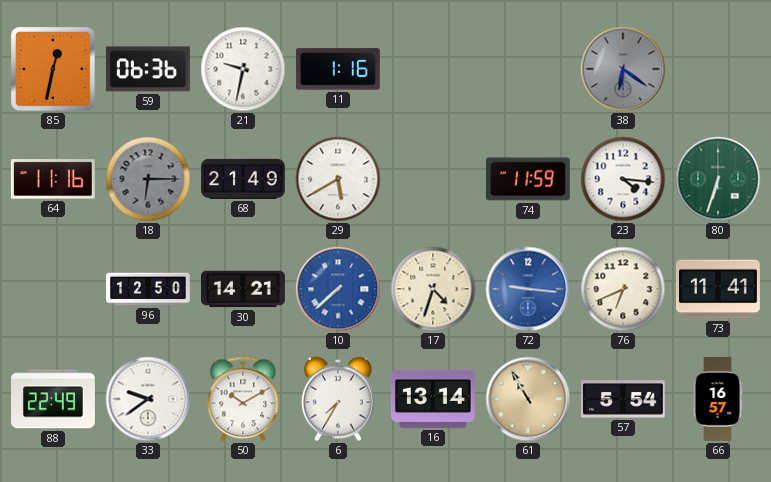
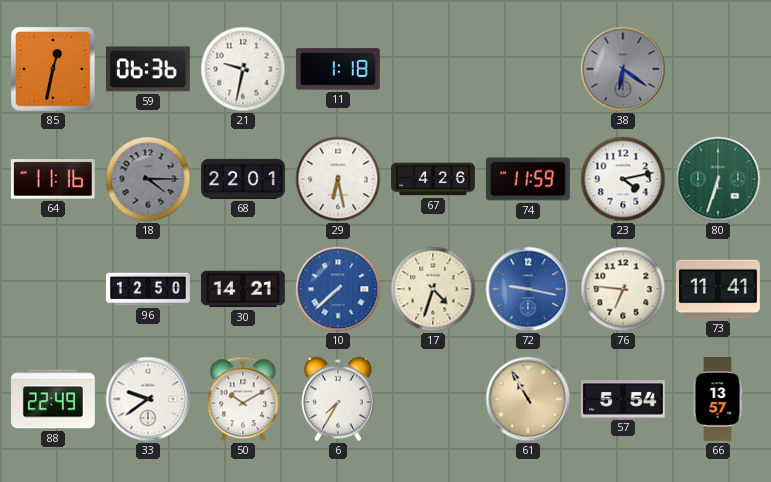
11: 1:16 -> 1:18 (338, 69)
18: 6:15 -> 4:15 (148, 179)
68: 21:49 -> 22:01 (244, 179)
29: 5:40 -> 6:28 (338, 179)
67: none -> 4:26 (434, 179)
23: 4:16 -> 4:13 (623, 179)
72: 9:16 -> 9:17 (528, 289)
76: 6:41 -> 6:46 (623, 289)
16: 13:14 -> none (433, 399)
66: 16:57 -> 13:57 (718, 400)
